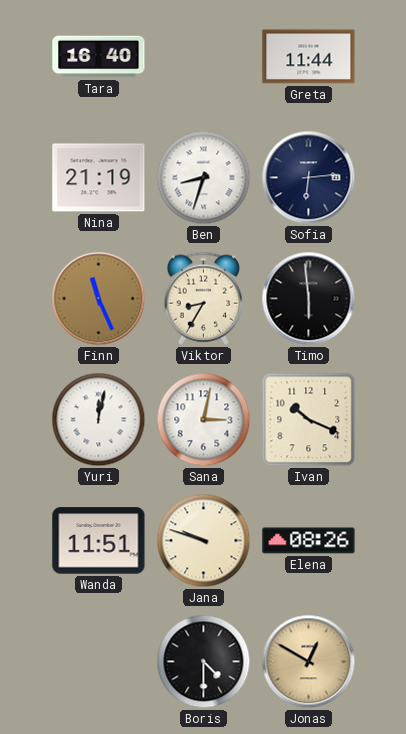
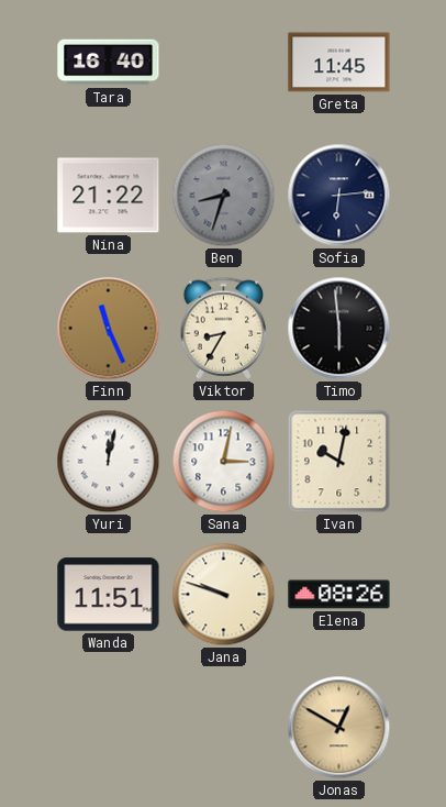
Greta: 11:44 -> 11:45 (339, 63)
Nina: 21:19 -> 21:22 (109, 196)
Ben dial: white -> grey (224, 196)
Ivan: 10:19 -> 10:02 (339, 462)
Boris: 4:30 -> none (204, 662)
